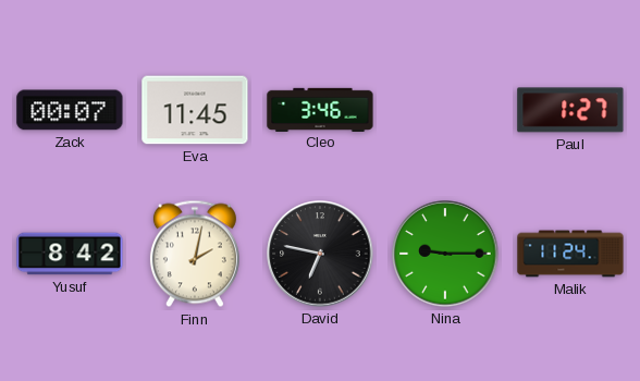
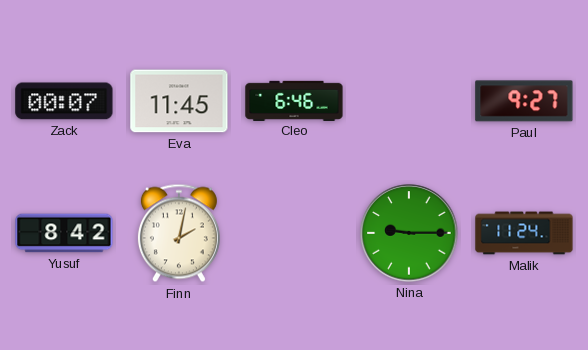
Cleo: 3:46 -> 6:46 (294, 100)
Paul: 1:27 -> 9:27 (524, 101)
David: 6:47 -> none (320, 254)
